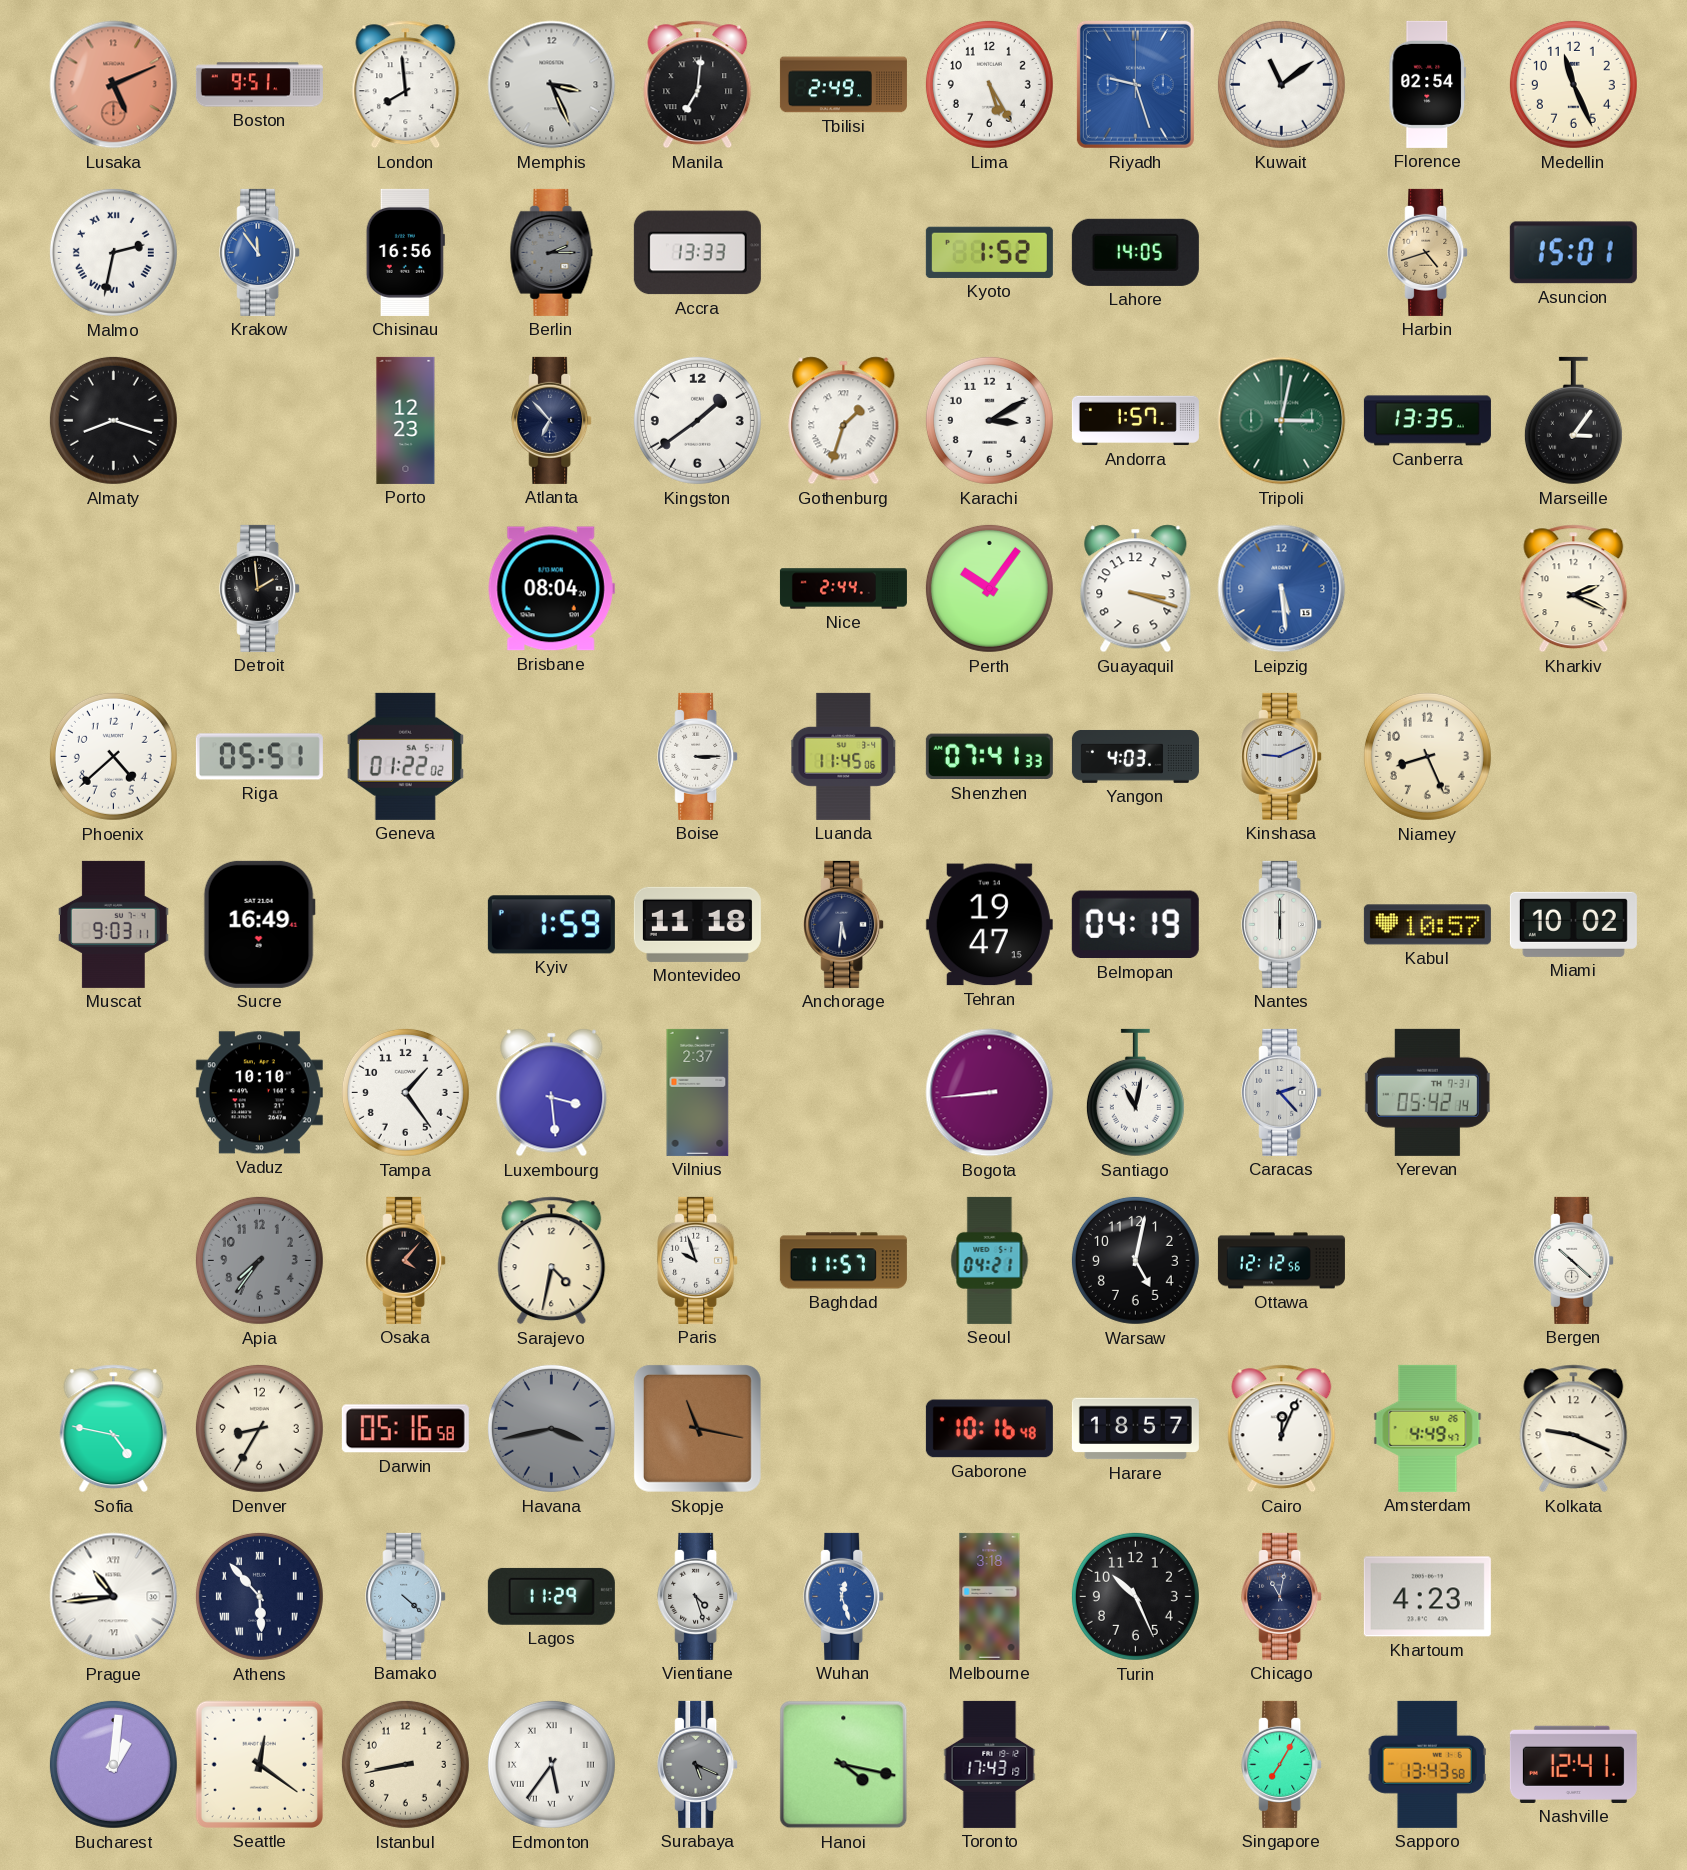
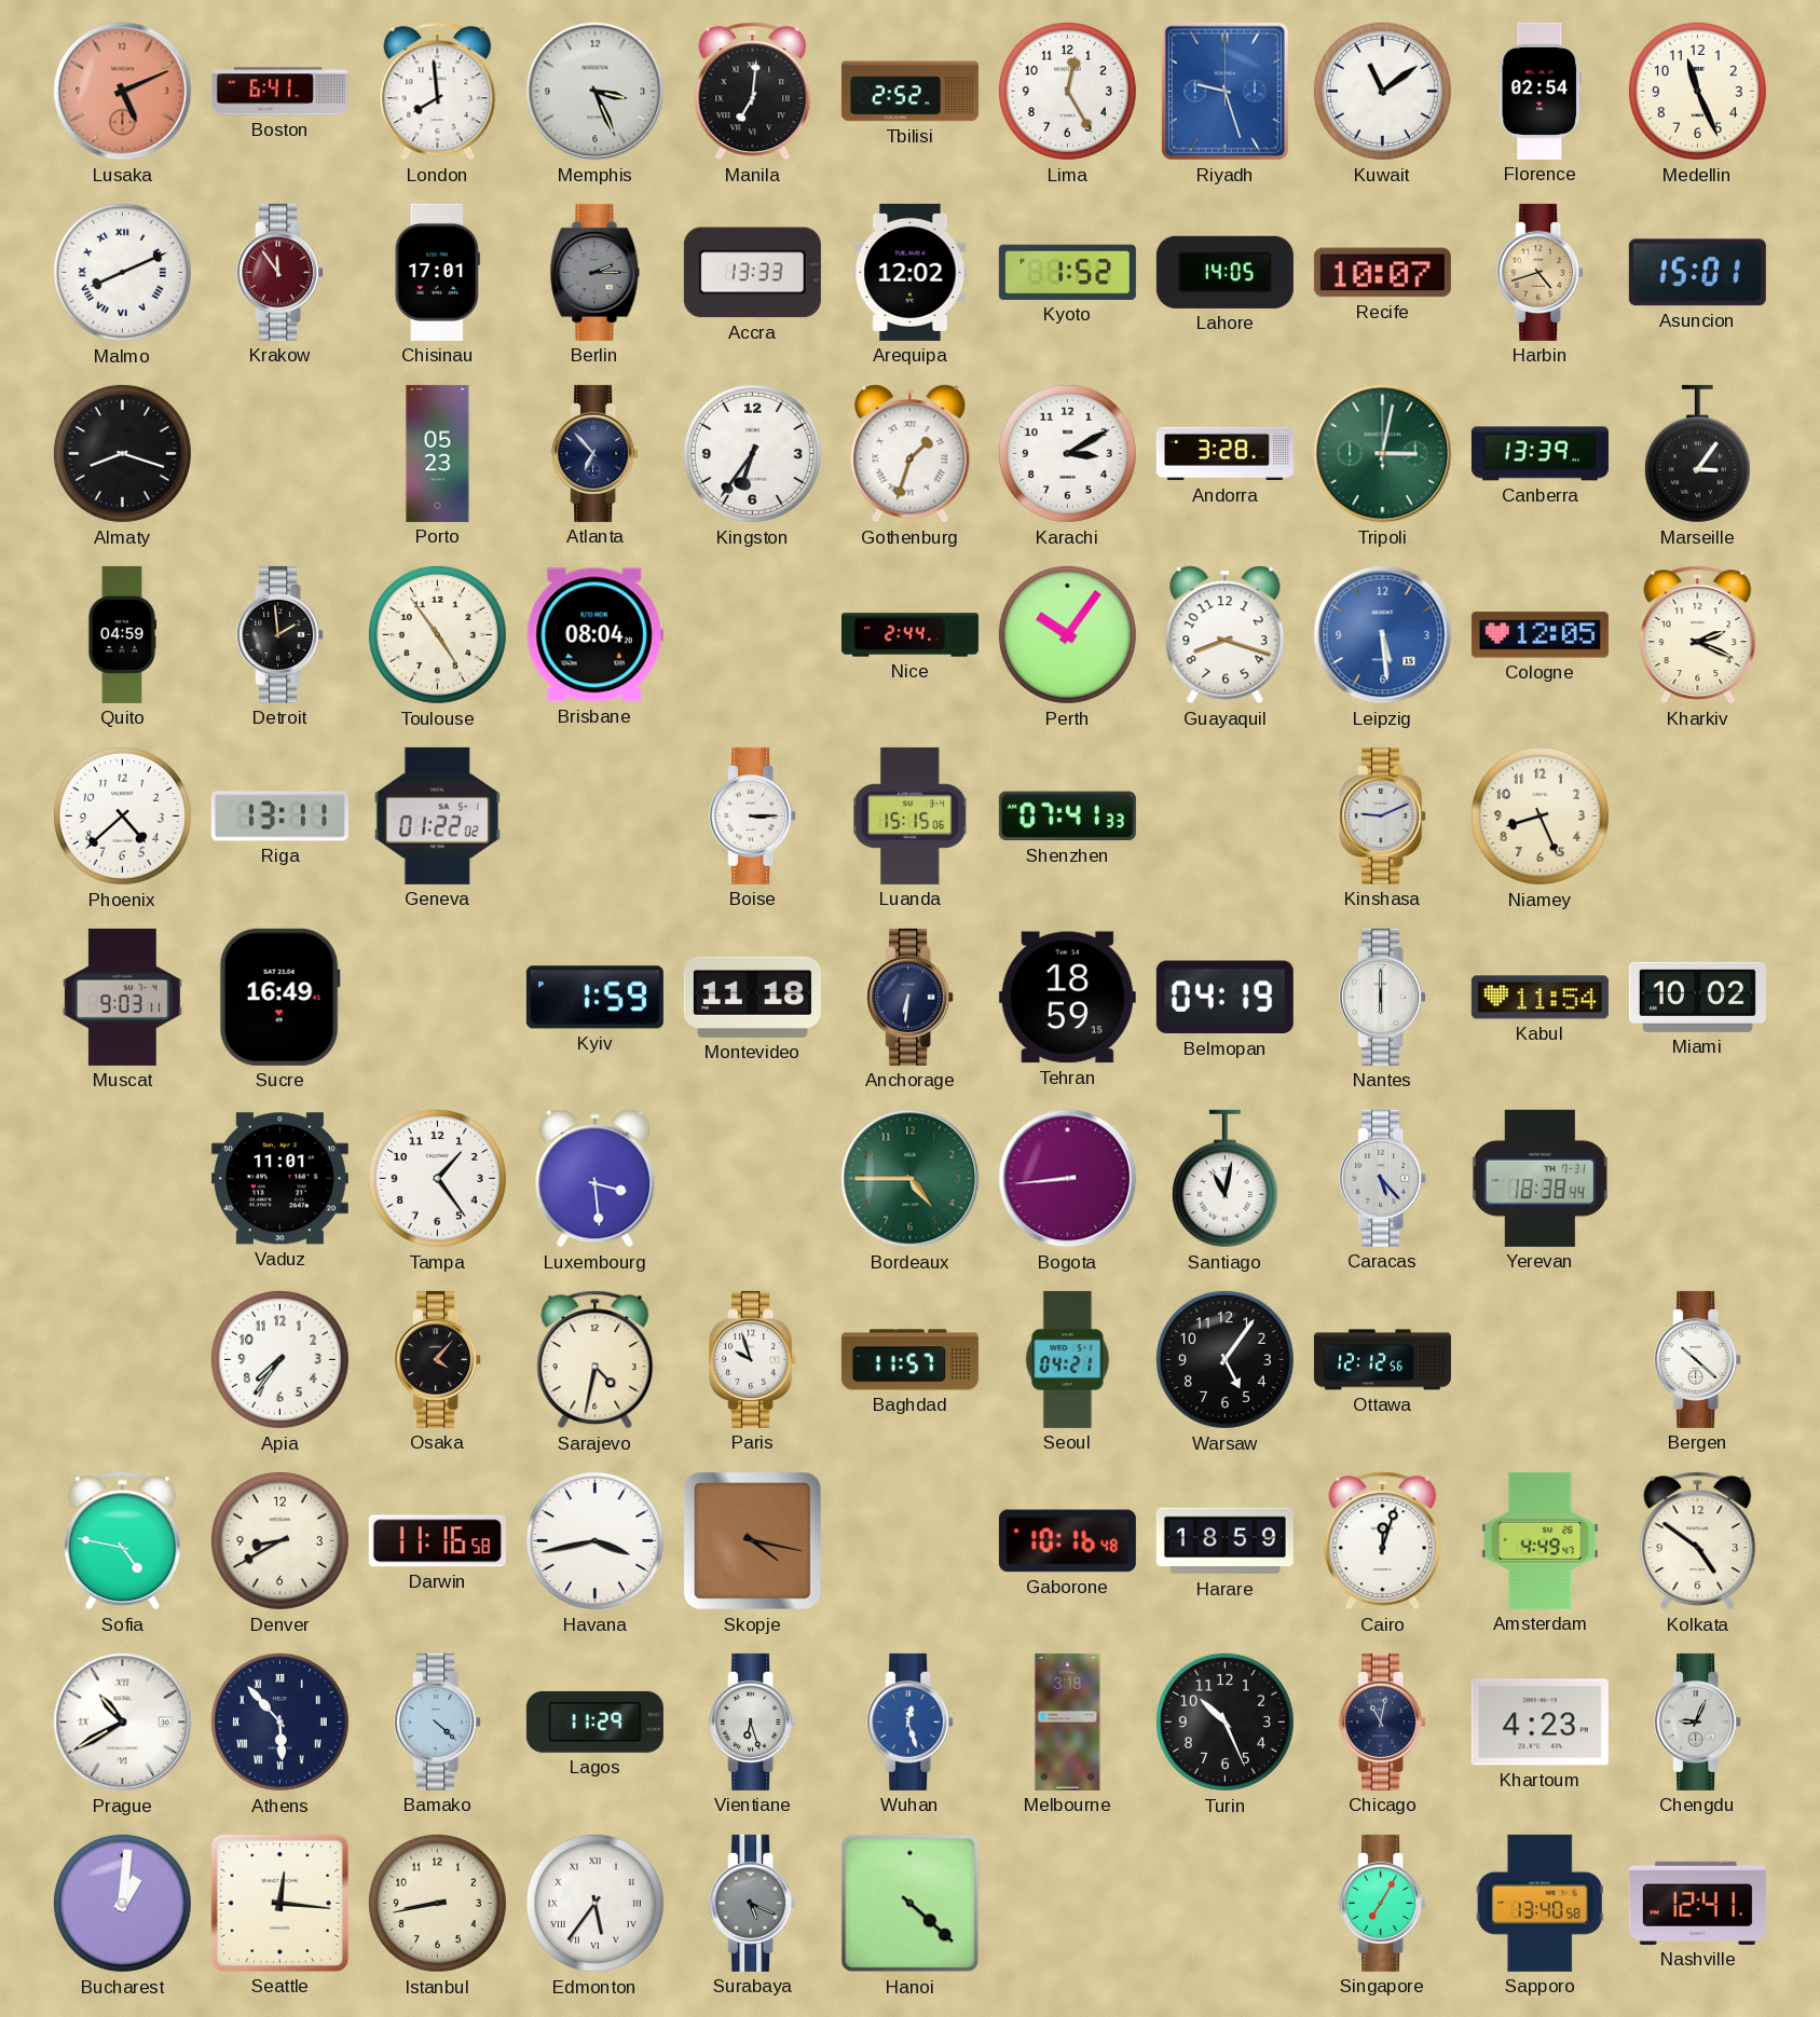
Boston: 9:51 -> 6:41 (279, 92)
Tbilisi: 2:49 -> 2:52 (909, 92)
Lima: 5:25 -> 12:25 (1067, 91)
Malmo: 2:32 -> 8:11 (122, 272)
Krakow dial: blue -> burgundy (280, 272)
Chisinau: 16:56 -> 17:01 (437, 272)
Arequipa: none -> 12:02 (911, 272)
Recife: none -> 10:07 (1382, 273)
Porto: 12:23 -> 05:23 (438, 453)
Kingston: 1:39 -> 6:36 (752, 453)
Andorra: 1:57 -> 3:28 (1224, 454)
Canberra: 13:35 -> 13:39 (1540, 454)
Quito: none -> 04:59 (122, 634)
Toulouse: none -> 4:54 (437, 634)
Guayaquil: 3:18 -> 8:18 (1226, 635)
Cologne: none -> 12:05 (1540, 635)
Riga: 05:51 -> 13:11 (279, 817)
Luanda: 11:45 -> 15:15 (911, 815)
Yangon: 4:03 -> none (1135, 756)
Anchorage: 5:31 -> 6:31 (911, 997)
Tehran: 19:47 -> 18:59 (1067, 998)
Kabul: 10:57 -> 11:54 (1540, 998)
Vaduz: 10:10 -> 11:01 (279, 1179)
Vilnius: 2:37 -> none (698, 1092)
Bordeaux: none -> 4:45 (911, 1179)
Caracas: 2:23 -> 5:23 (1383, 1178)
Yerevan: 05:42 -> 18:38 (1540, 1178)
Apia dial: grey -> white (279, 1359)
Warsaw: 5:02 -> 5:06 (1224, 1359)
Denver: 8:35 -> 8:40 (279, 1540)
Darwin: 05:16 -> 11:16 (437, 1541)
Havana dial: grey -> white (594, 1540)
Skopje: 11:17 -> 4:17 (752, 1540)
Harare: 18:57 -> 18:59 (1224, 1541)
Cairo: 12:04 -> 12:03 (1383, 1541)
Kolkata: 9:19 -> 4:51 (1698, 1541)
Prague: 10:44 -> 10:40 (123, 1723)
Vientiane: 4:27 -> 6:27 (753, 1721)
Chengdu: none -> 9:04 (1698, 1721)
Seattle: 12:21 -> 12:16 (279, 1903)
Hanoi: 4:17 -> 4:22 (911, 1904)
Toronto: 17:43 -> none (990, 1764)
Sapporo: 13:43 -> 13:40 (1540, 1903)
